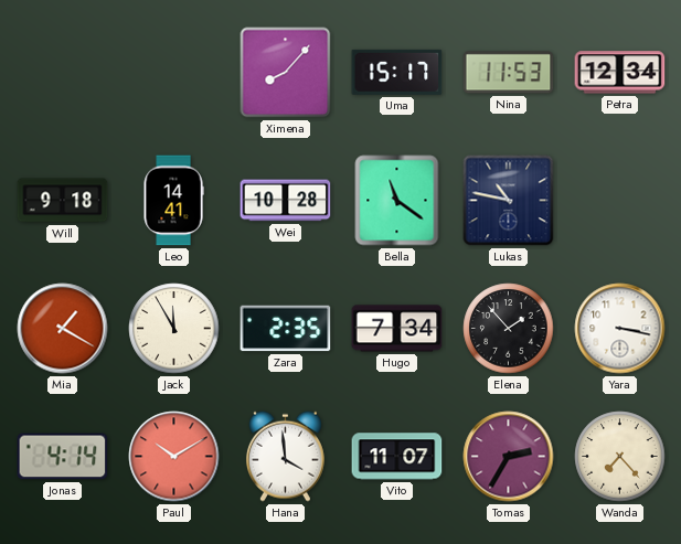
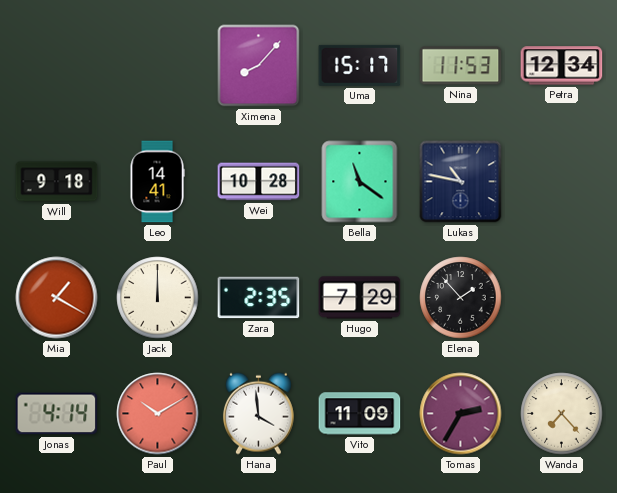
Jack: 11:55 -> 12:00 (158, 298)
Hugo: 7:34 -> 7:29 (360, 298)
Yara: 3:17 -> none (620, 329)
Vito: 11:07 -> 11:09 (360, 414)
